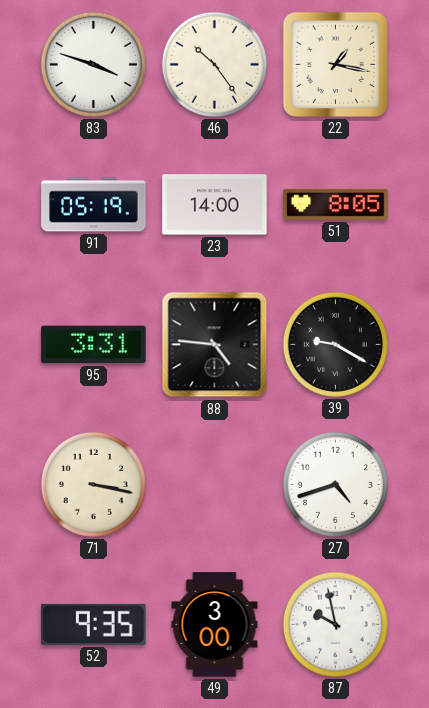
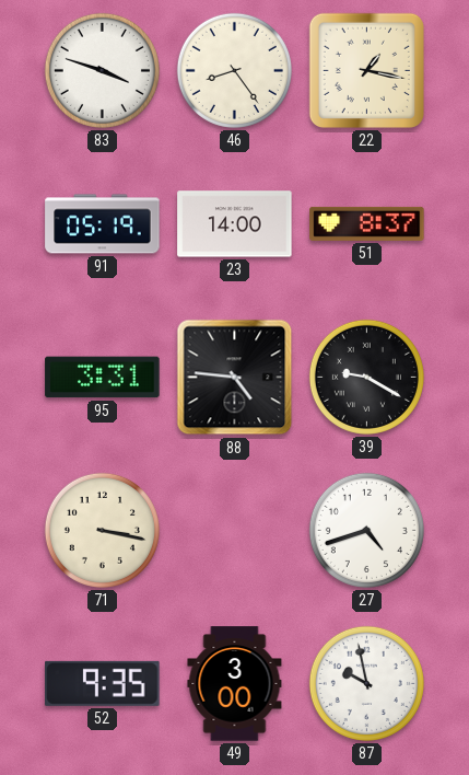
46: 10:24 -> 8:24 (234, 70)
51: 8:05 -> 8:37 (367, 223)
